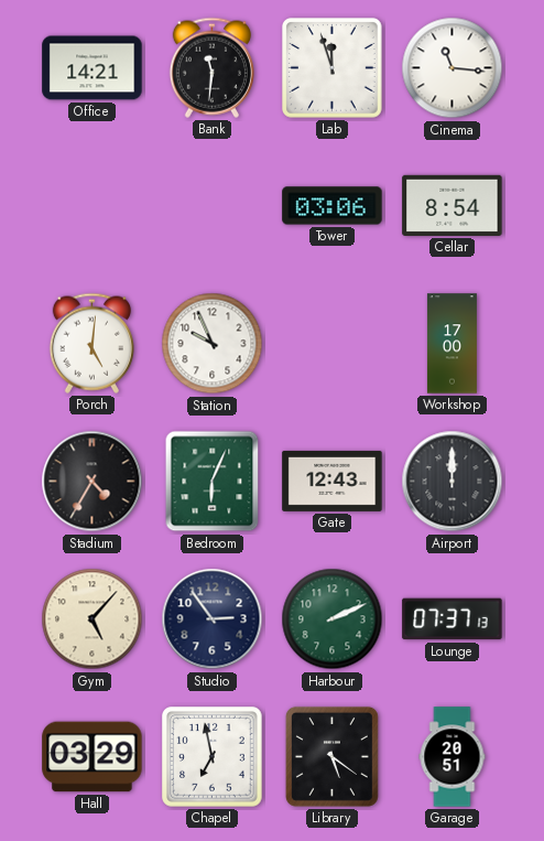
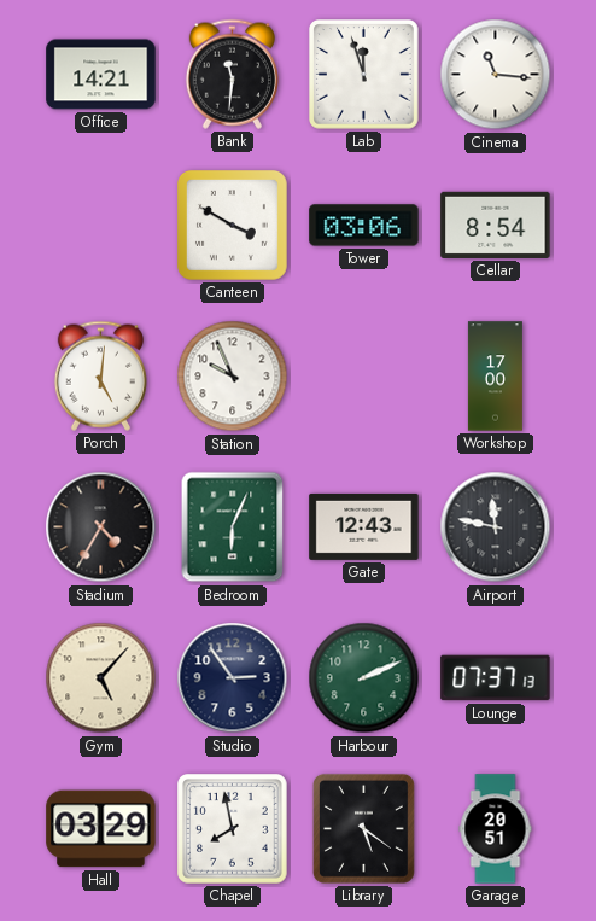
Canteen: none -> 3:50 (232, 225)
Airport: 12:00 -> 11:47 (496, 527)
Chapel: 6:58 -> 7:58 (233, 829)
